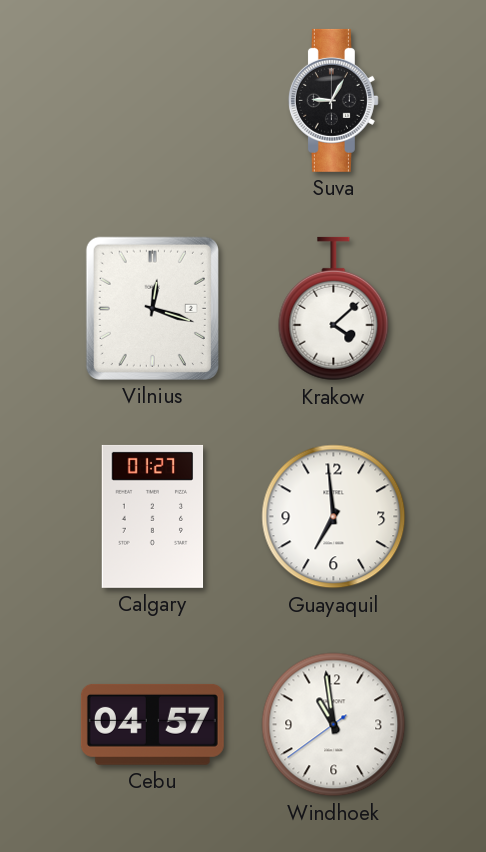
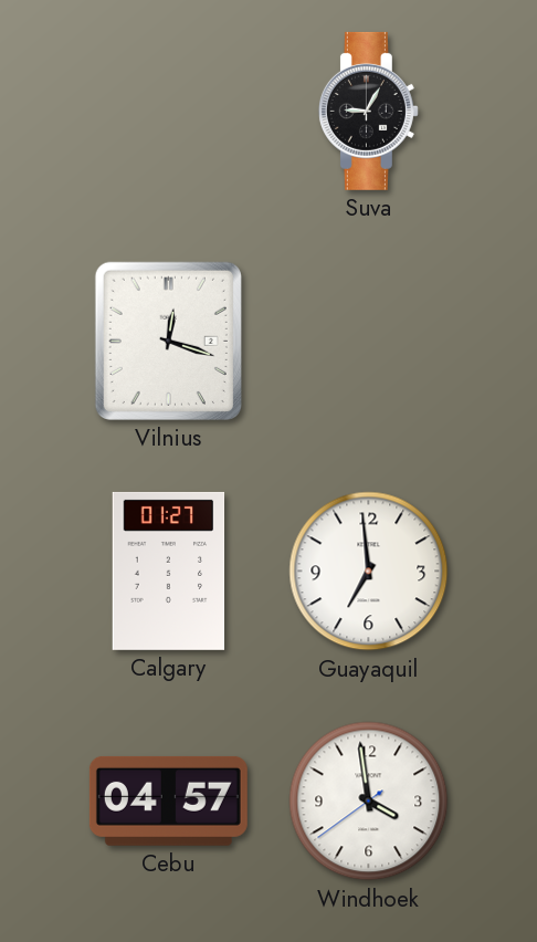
Krakow: 4:08 -> none (334, 309)
Windhoek: 10:58 -> 3:58 (369, 802)
